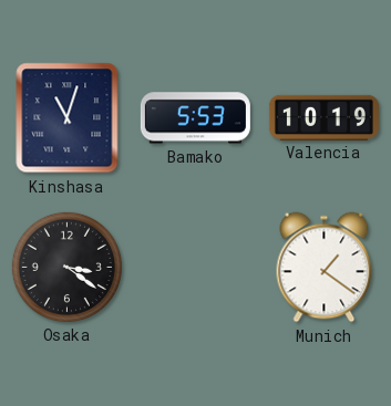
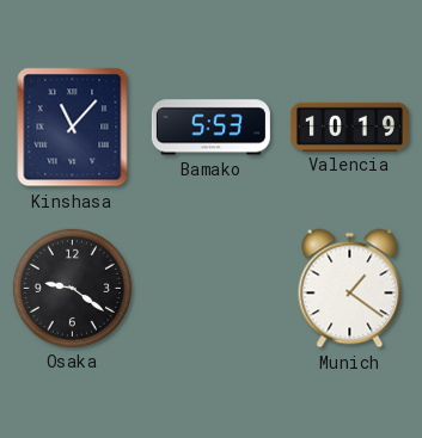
Kinshasa: 11:03 -> 11:07 (73, 128)
Osaka: 3:21 -> 9:21 (72, 288)
